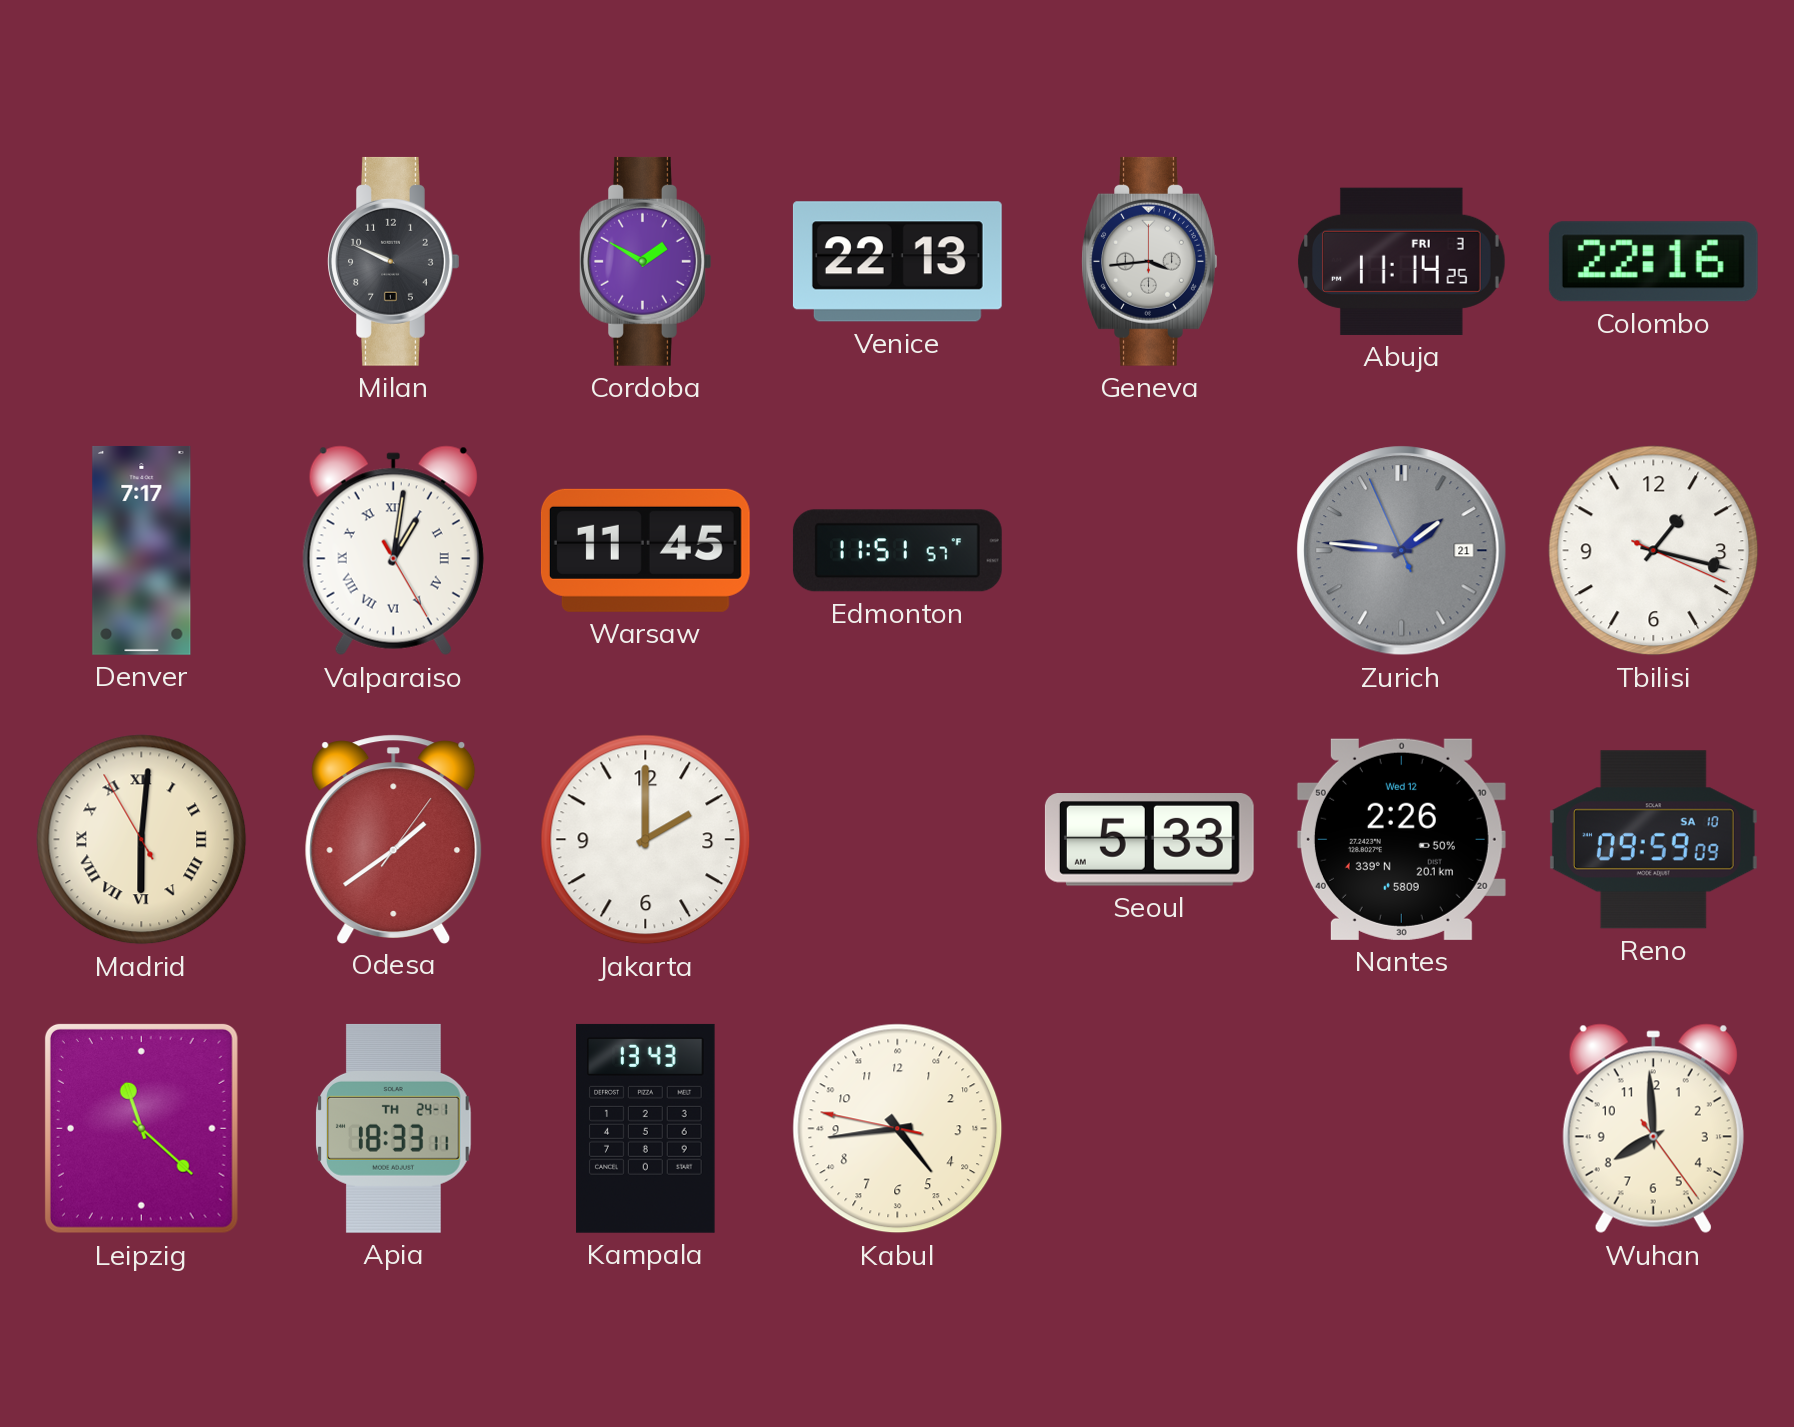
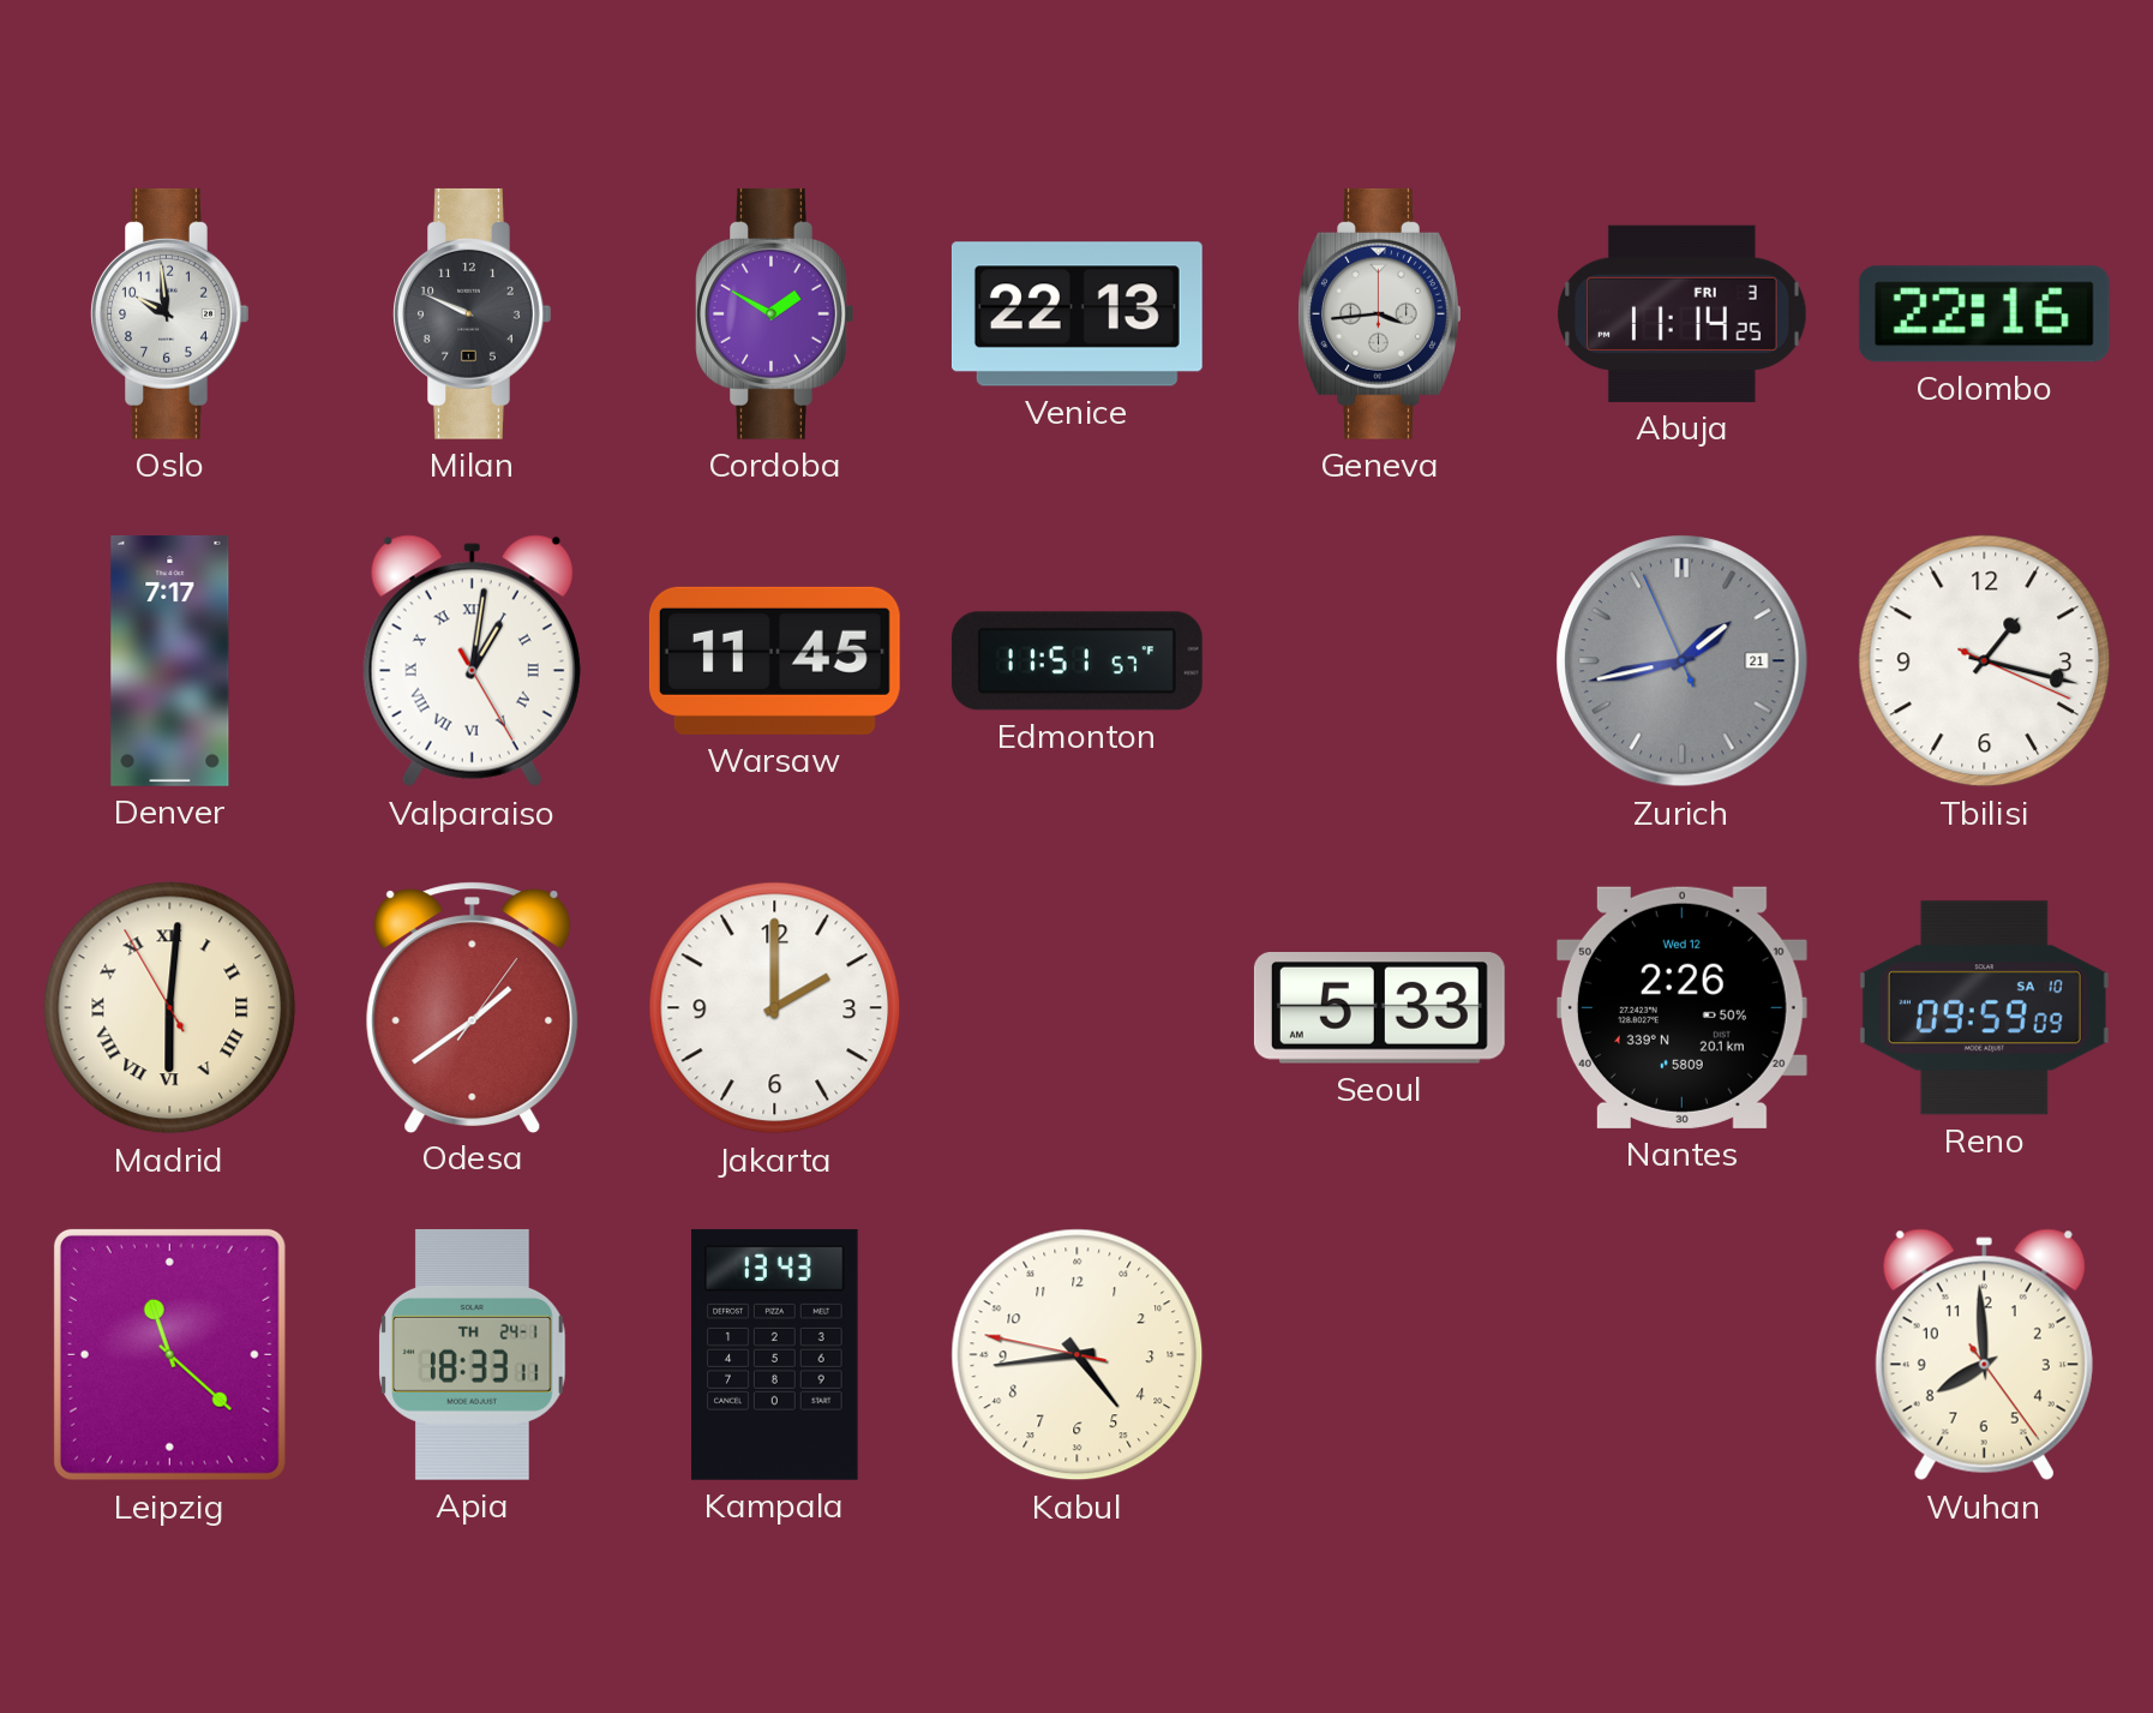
Oslo: none -> 9:59 (170, 313)
Zurich: 1:45 -> 1:42 (1683, 661)
